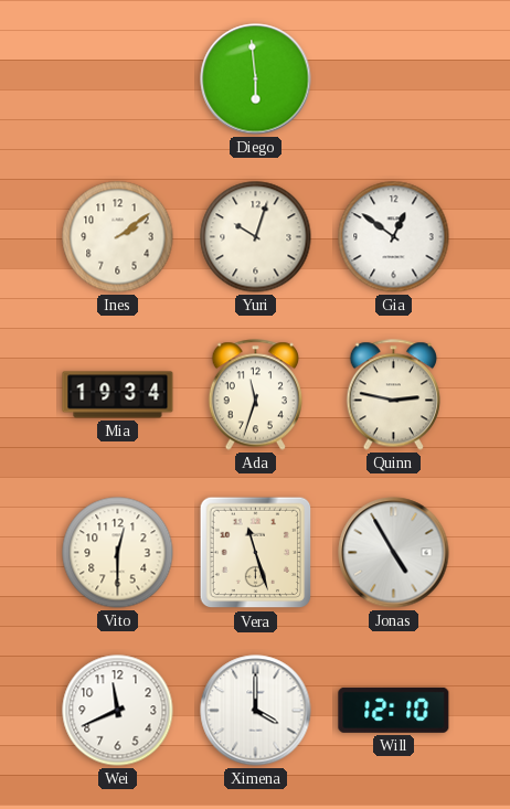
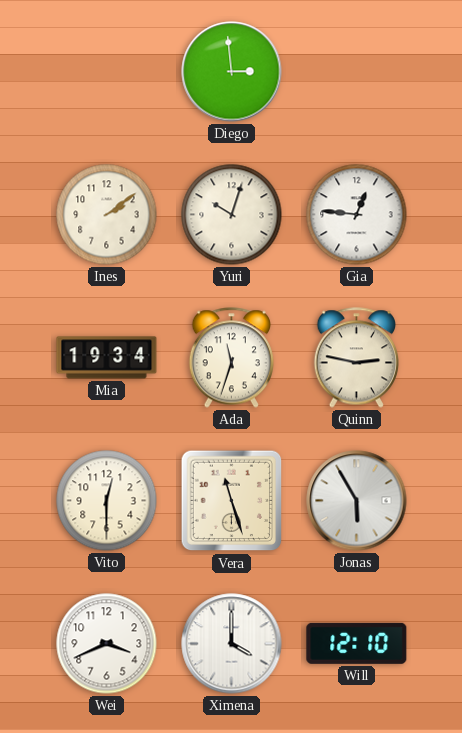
Diego: 5:59 -> 2:59 (232, 72)
Gia: 12:51 -> 12:46 (357, 215)
Jonas: 4:55 -> 5:55 (357, 501)
Wei: 11:41 -> 3:41 (107, 644)
